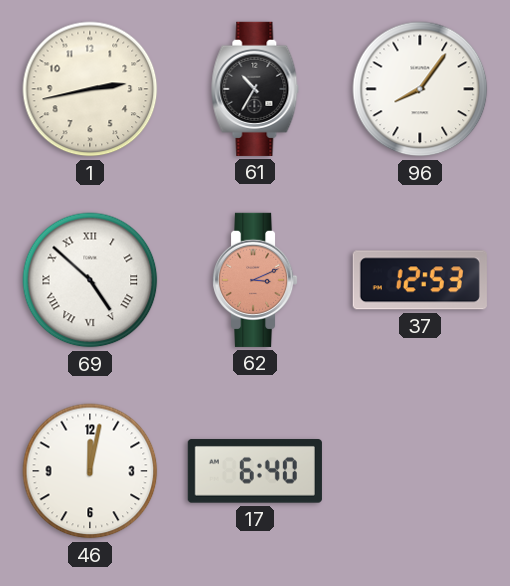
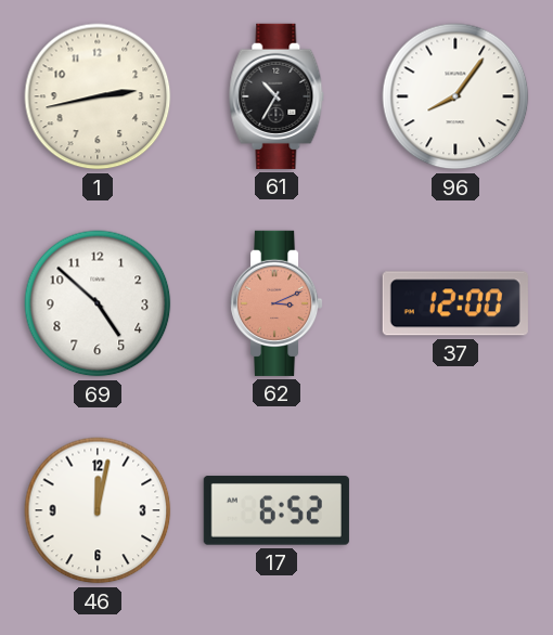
69 numerals: Roman -> Arabic (98, 303)
37: 12:53 -> 12:00 (455, 303)
17: 6:40 -> 6:52 (276, 510)
